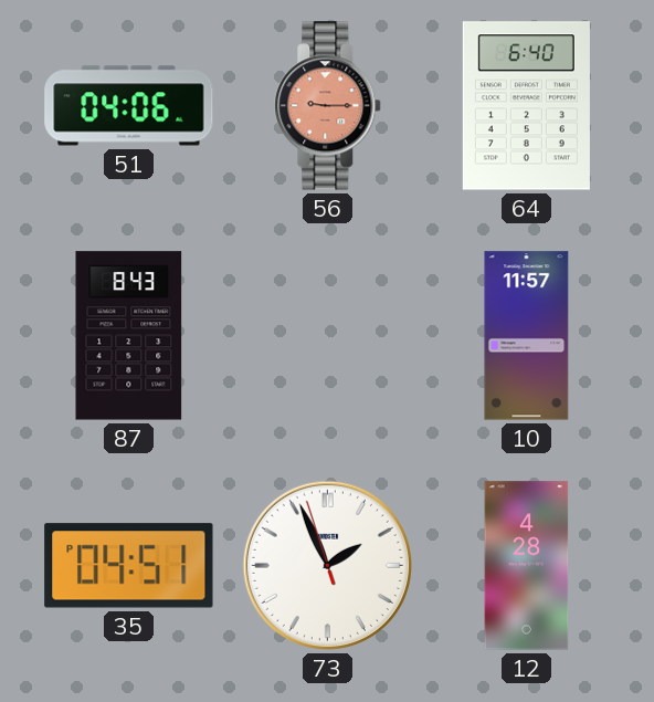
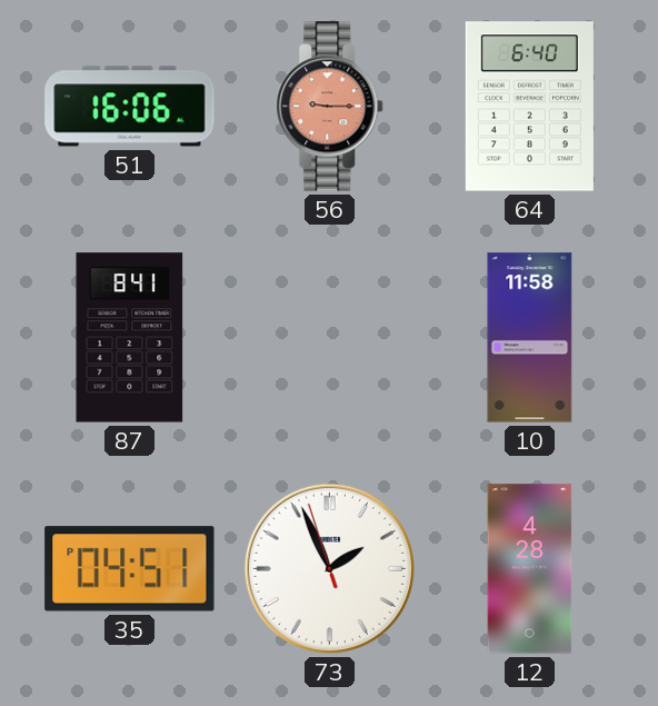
51: 04:06 -> 16:06 (130, 107)
87: 8:43 -> 8:41 (130, 338)
10: 11:57 -> 11:58 (530, 338)
